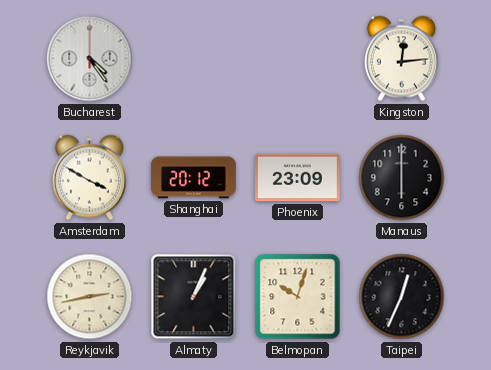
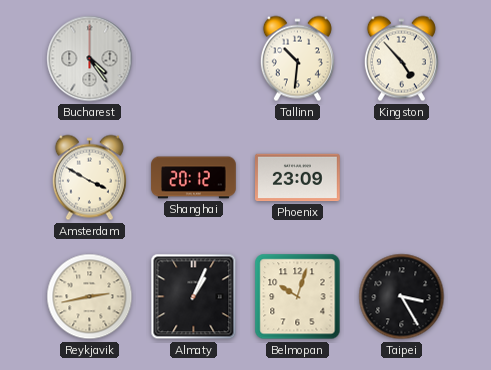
Tallinn: none -> 10:31 (297, 59)
Kingston: 12:14 -> 4:53 (401, 59)
Manaus: 6:00 -> none (402, 178)
Taipei: 12:34 -> 3:25 (402, 297)
